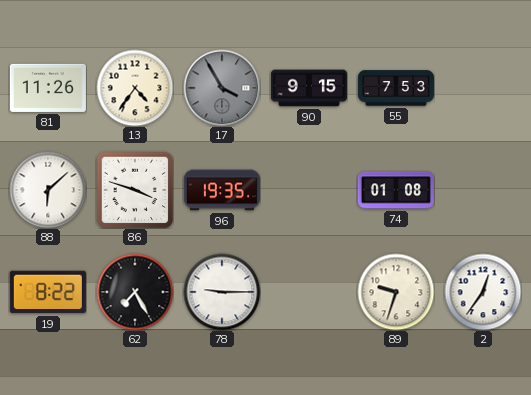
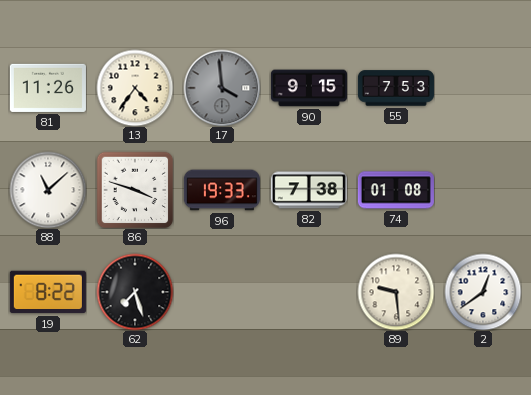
17: 3:55 -> 3:59 (222, 88)
88: 6:08 -> 11:08 (48, 190)
96: 19:35 -> 19:33 (222, 190)
82: none -> 7:38 (309, 190)
62: 7:25 -> 7:27 (135, 292)
78: 9:15 -> none (222, 292)
89: 9:33 -> 9:29 (396, 292)
2: 12:36 -> 12:39 (483, 292)
